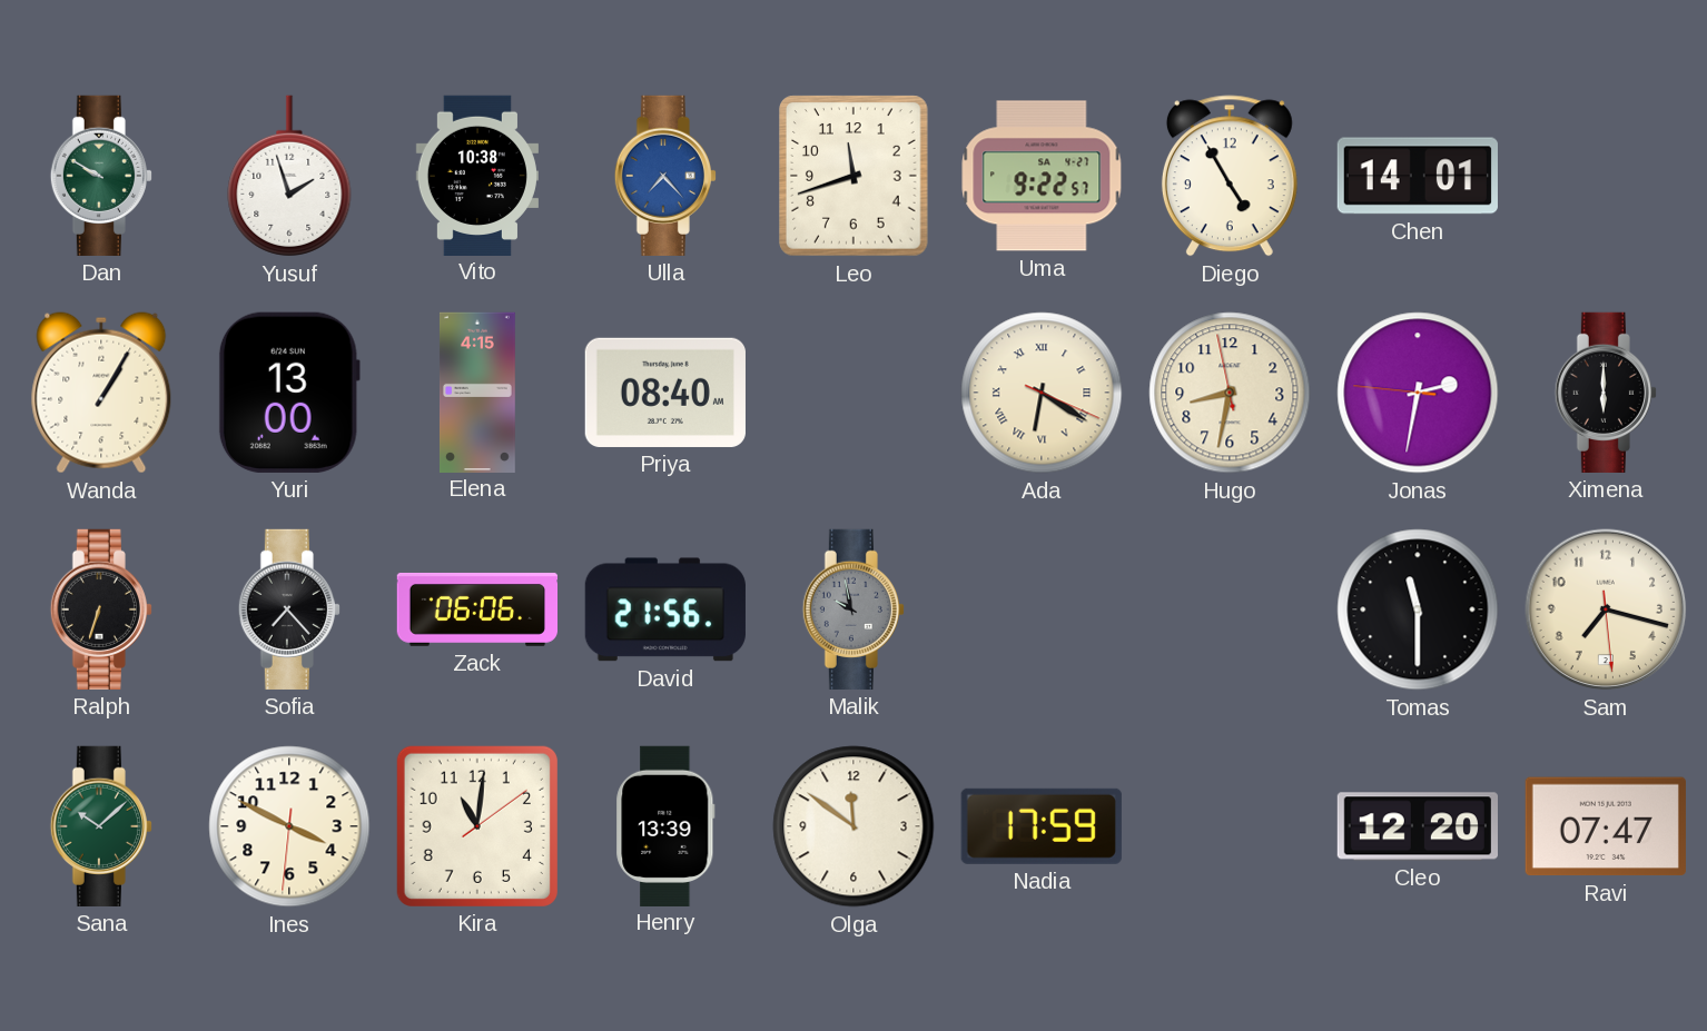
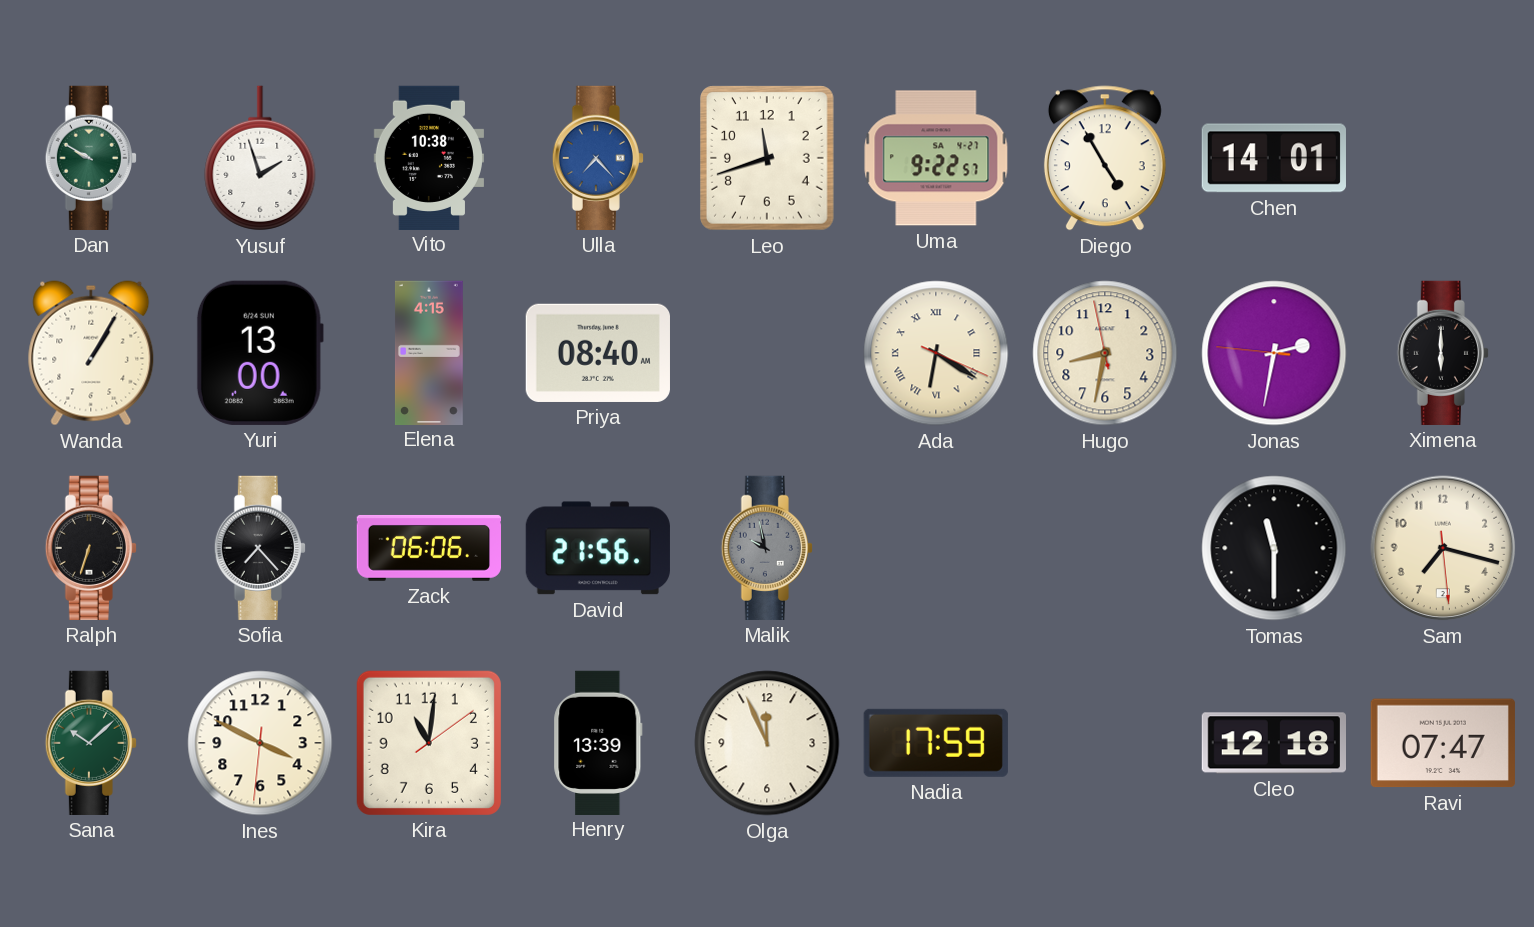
Olga: 11:51 -> 11:56 (767, 743)
Cleo: 12:20 -> 12:18 (1273, 743)
